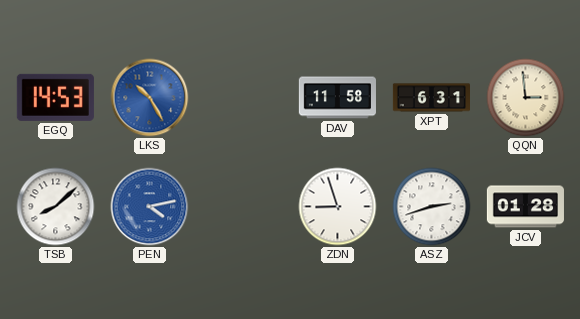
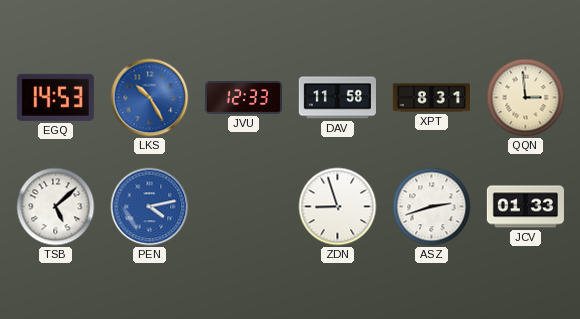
JVU: none -> 12:33 (243, 98)
XPT: 6:31 -> 8:31 (431, 98)
TSB: 8:08 -> 5:08 (56, 207)
JCV: 01:28 -> 01:33 (525, 207)
